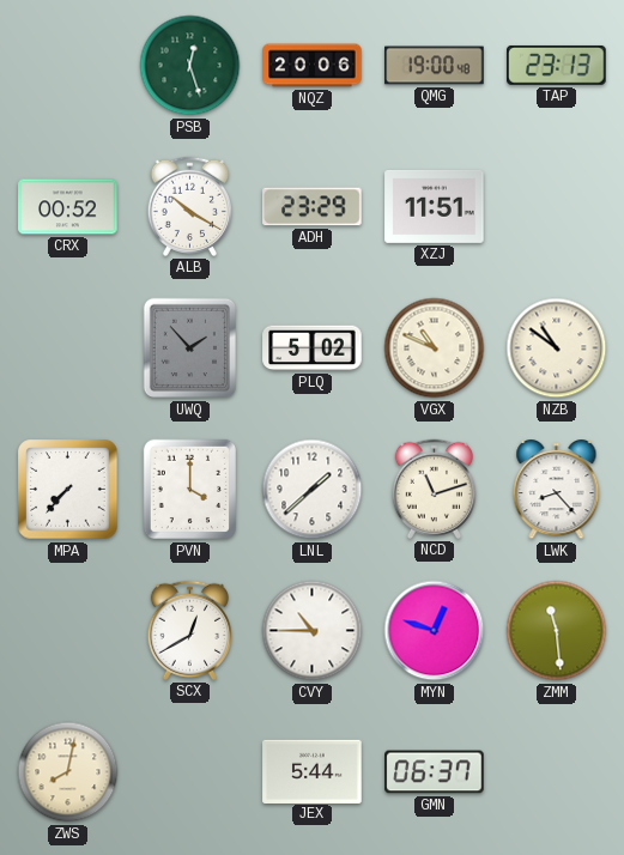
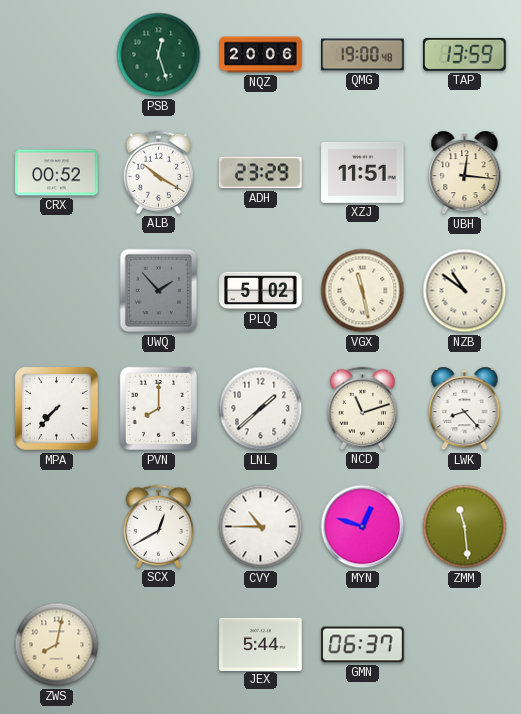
TAP: 23:13 -> 13:59 (465, 54)
UBH: none -> 12:16 (465, 173)
VGX: 10:49 -> 11:28 (363, 291)
PVN: 4:00 -> 8:00 (158, 409)
